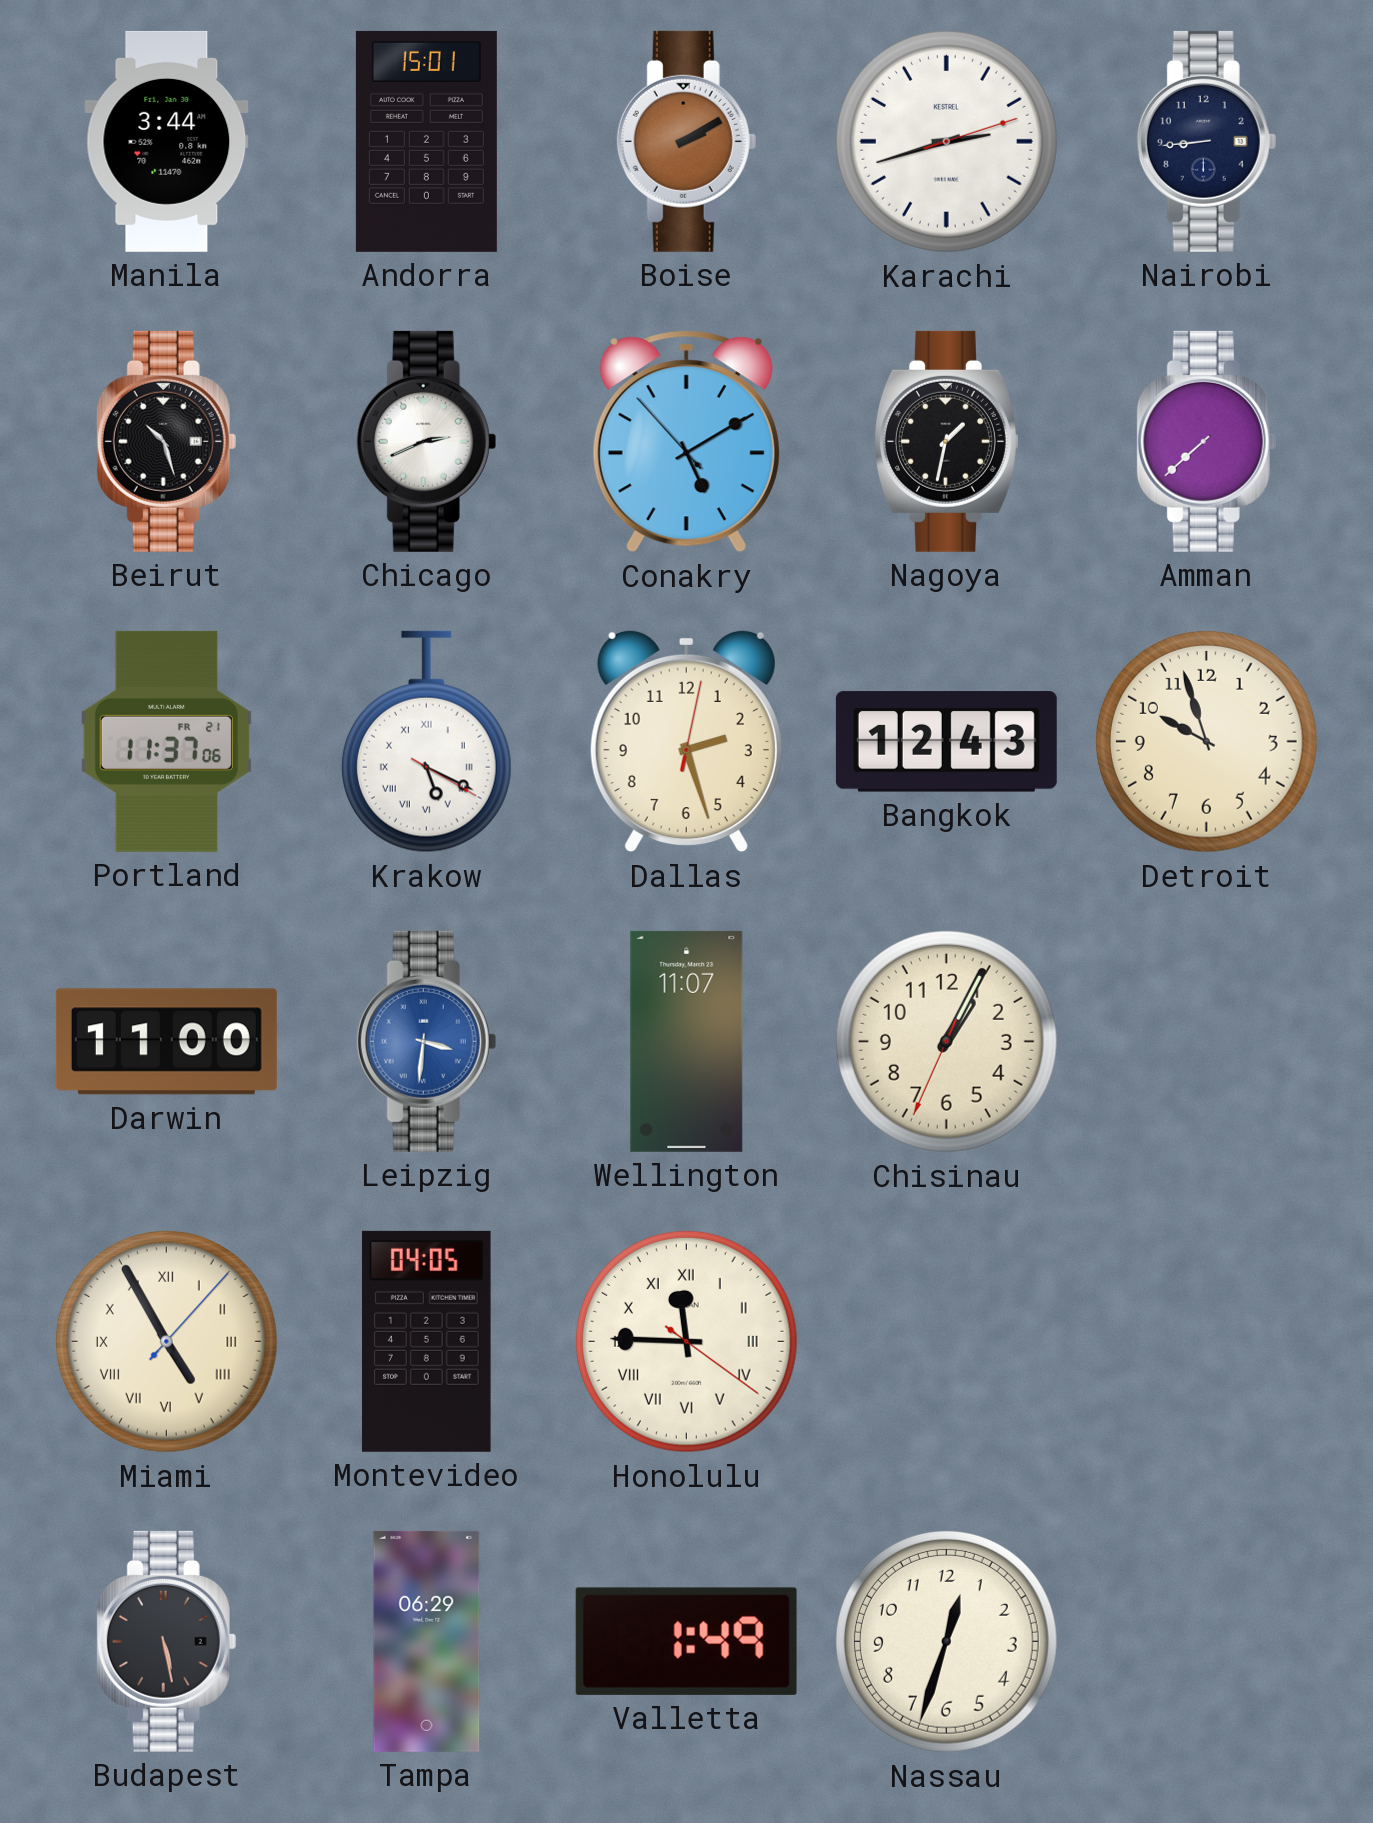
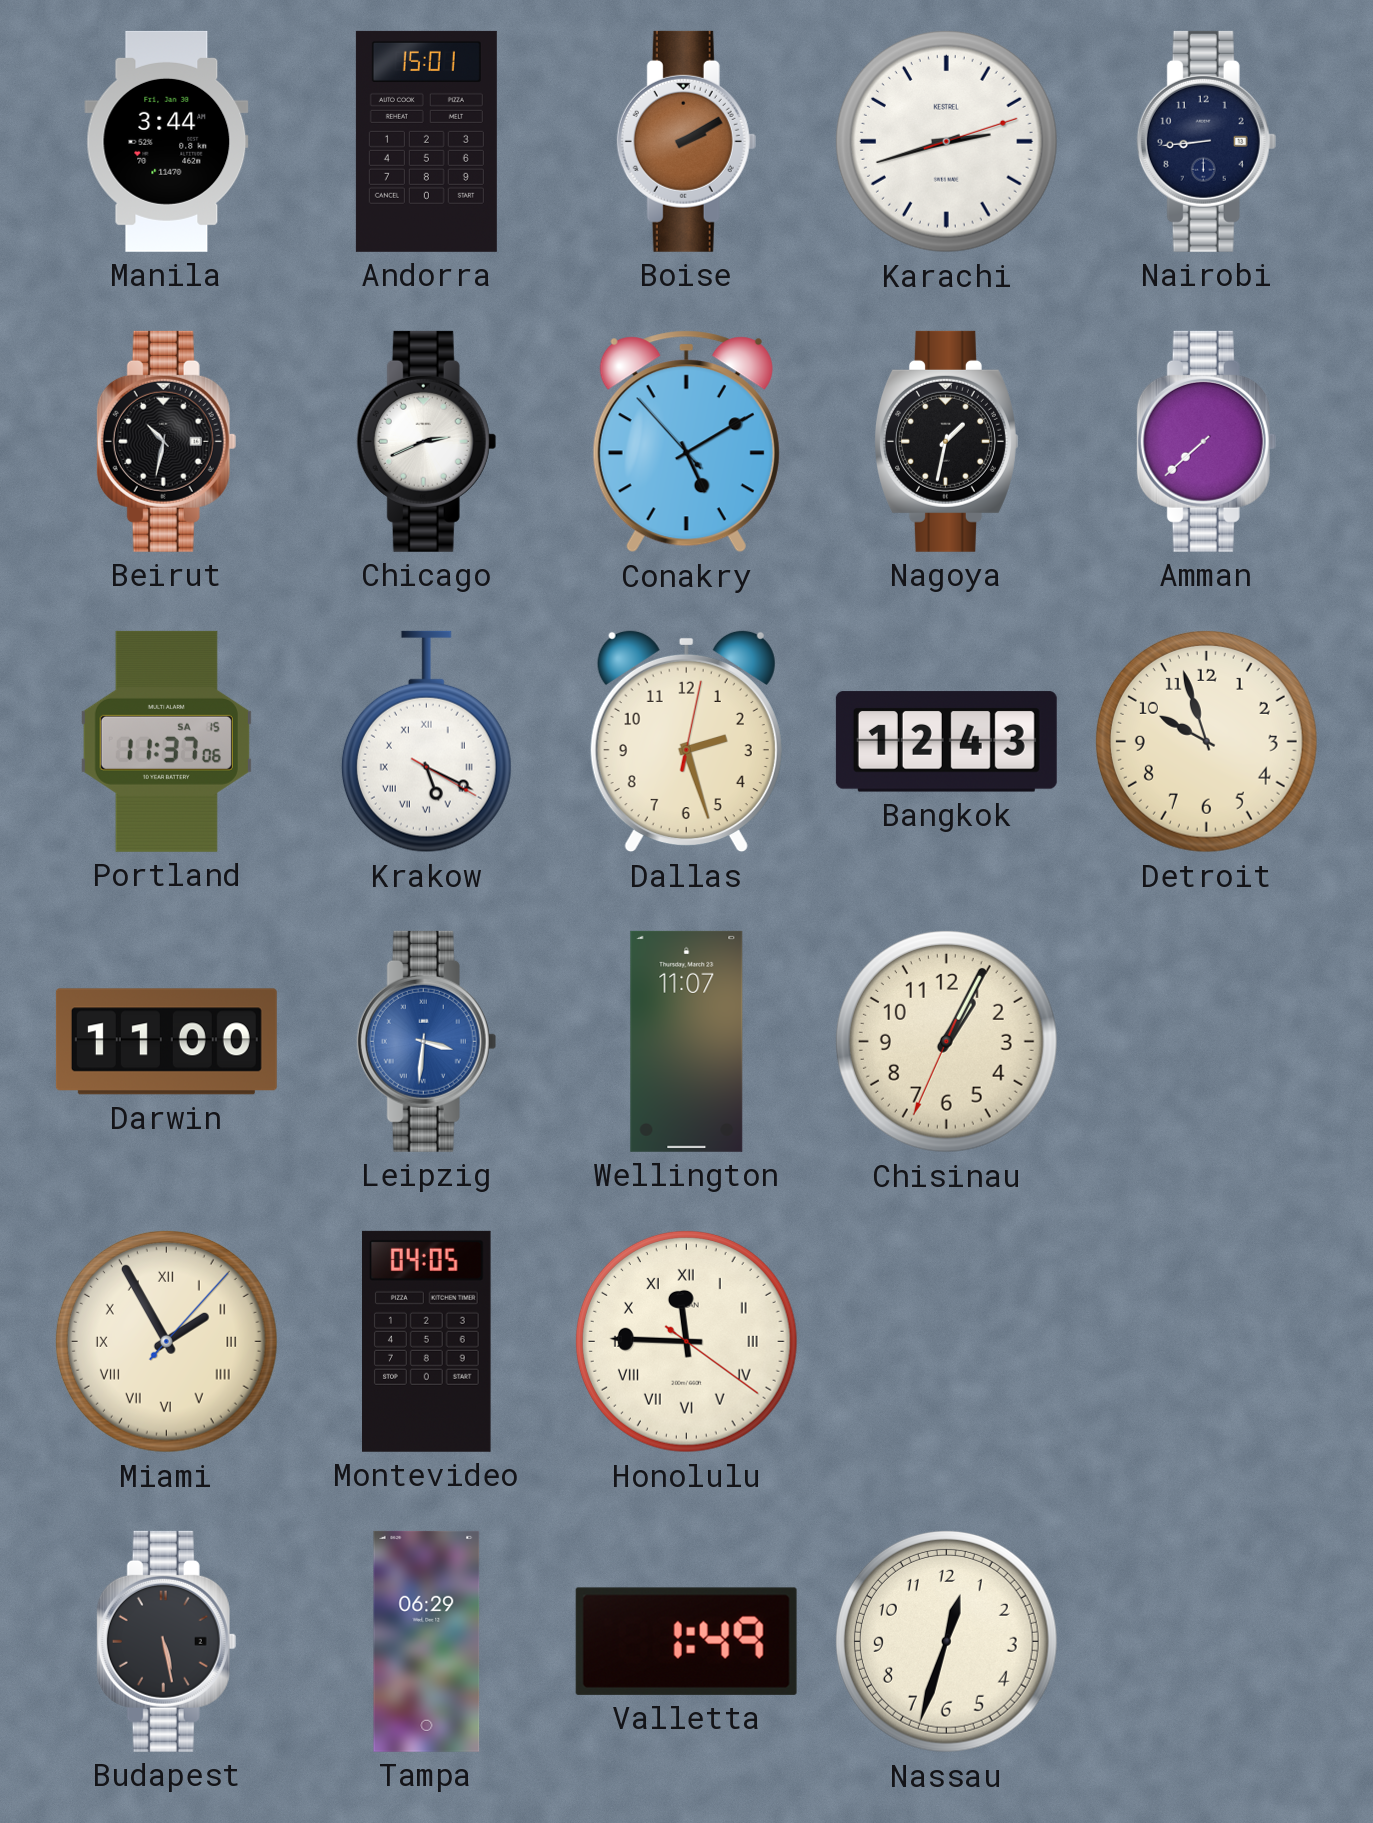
Beirut: 10:27 -> 10:32 (167, 441)
Portland date: FR 21 -> SA 15 (166, 741)
Miami: 4:55 -> 1:55 (166, 1341)
